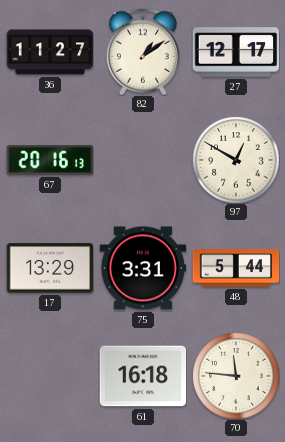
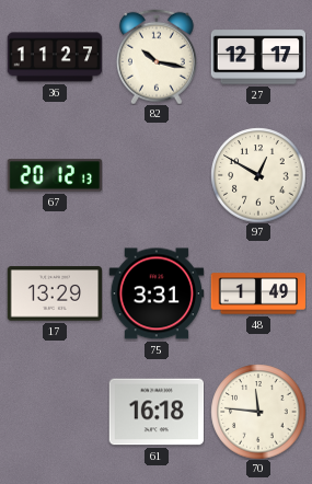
82: 1:09 -> 10:17 (157, 57)
67: 20:16 -> 20:12 (54, 175)
48: 5:44 -> 1:49 (258, 293)
